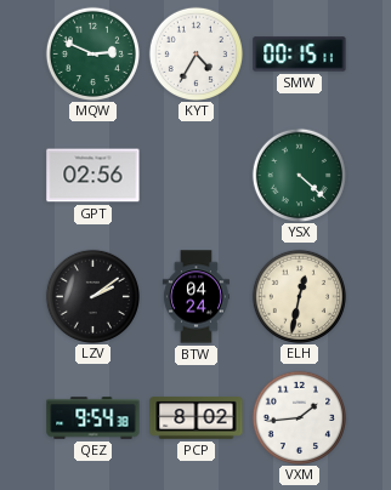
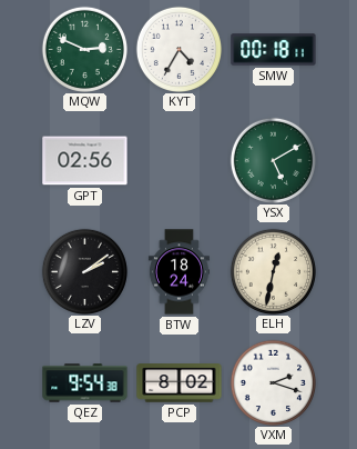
SMW: 00:15 -> 00:18 (274, 50)
YSX: 4:22 -> 5:10 (273, 160)
BTW: 04:24 -> 18:24 (178, 272)
VXM: 1:44 -> 2:18 (273, 382)
